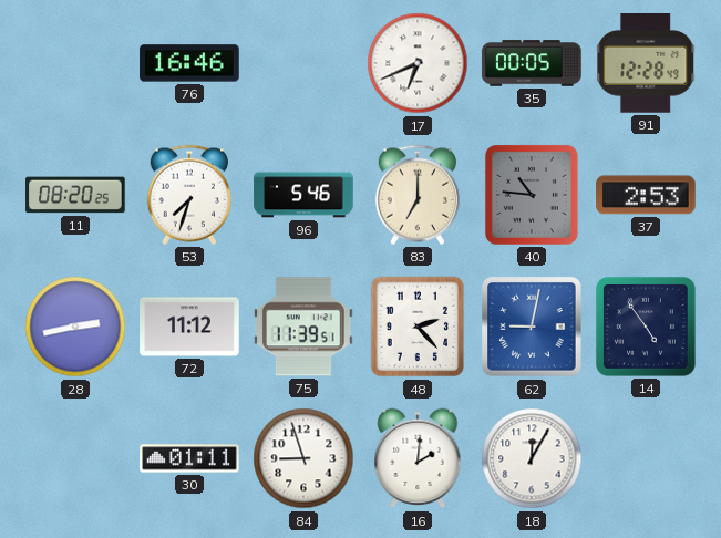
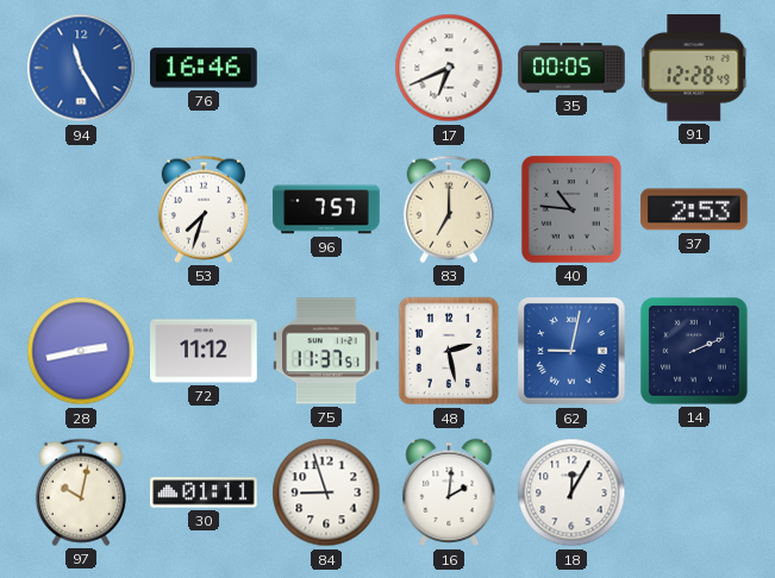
94: none -> 11:25 (81, 68)
11: 08:20 -> none (75, 195)
96: 5:46 -> 7:57 (326, 209)
75: 11:39 -> 11:37 (327, 351)
48: 2:23 -> 2:28 (449, 351)
14: 4:54 -> 2:11 (694, 351)
97: none -> 10:02 (81, 492)
